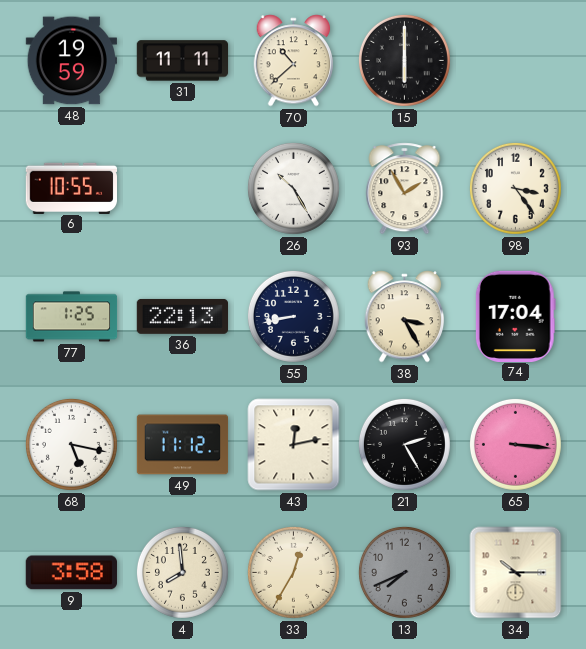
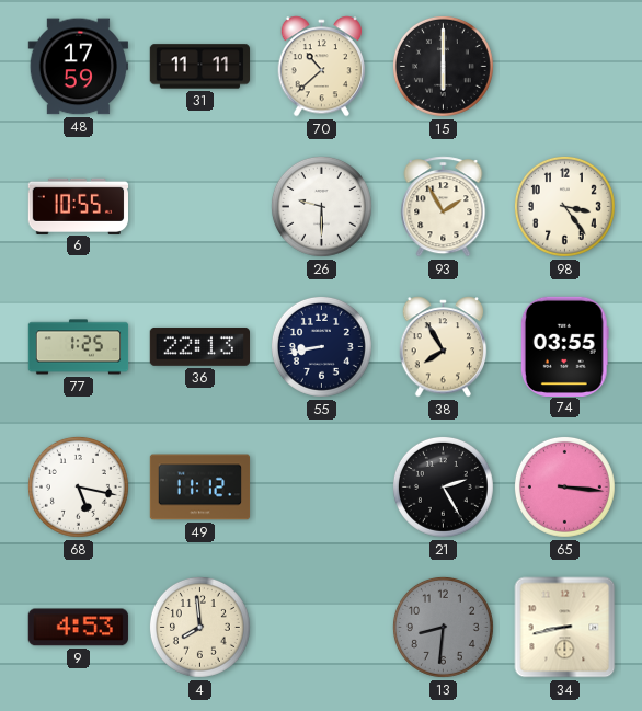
48: 19:59 -> 17:59 (78, 67)
26: 10:25 -> 9:30 (321, 206)
38: 3:25 -> 7:55 (444, 347)
74: 17:04 -> 03:55 (564, 346)
43: 12:13 -> none (294, 445)
9: 3:58 -> 4:53 (78, 628)
33: 12:35 -> none (293, 572)
13: 7:41 -> 8:31 (443, 627)
34: 10:15 -> 8:43 (565, 628)
